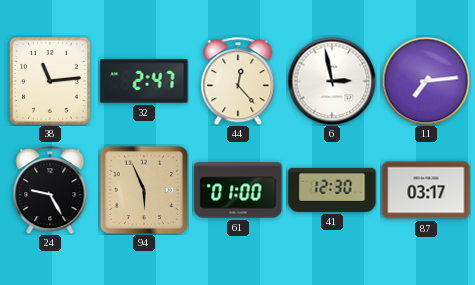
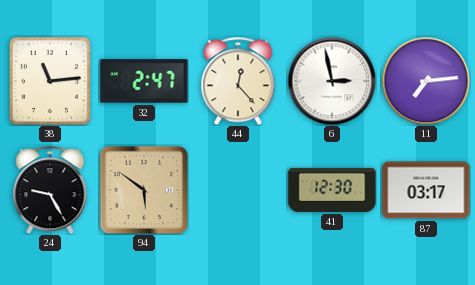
94: 5:56 -> 5:51 (143, 189)
61: 01:00 -> none (238, 190)
